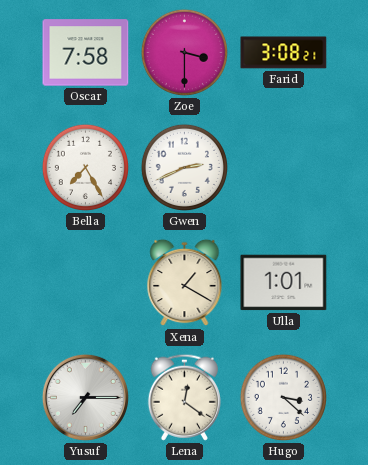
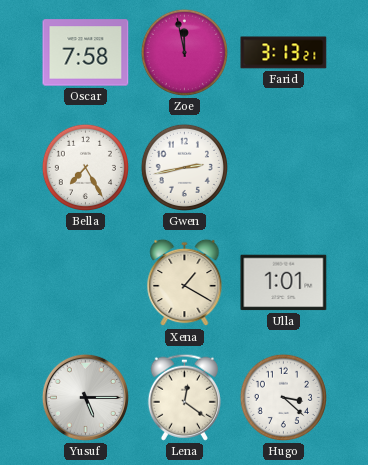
Zoe: 3:30 -> 11:58 (184, 52)
Farid: 3:08 -> 3:13 (284, 53)
Gwen: 2:41 -> 2:43 (184, 167)
Yusuf: 7:15 -> 5:15 (85, 397)
